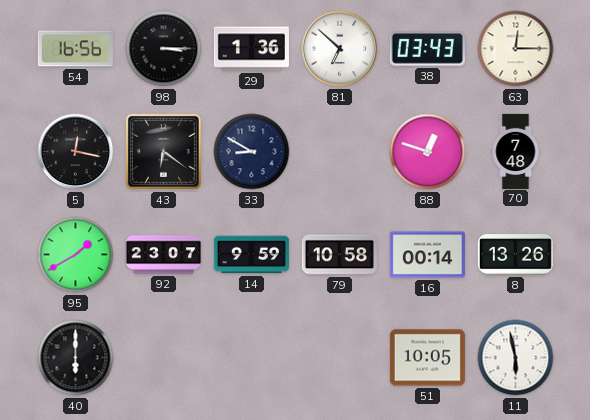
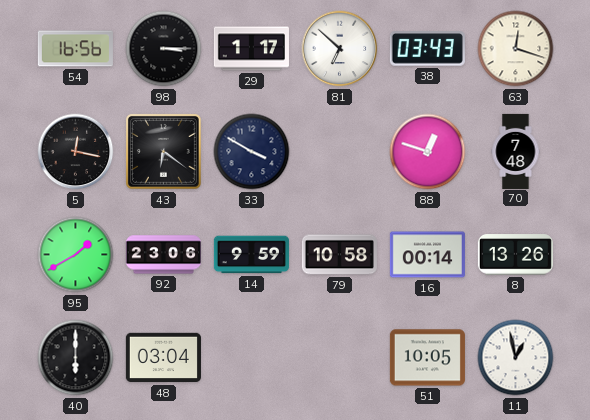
29: 1:36 -> 1:17 (251, 49)
63: 12:15 -> 12:18 (516, 49)
33: 8:50 -> 3:50 (252, 152)
92: 23:07 -> 23:06 (163, 255)
48: none -> 03:04 (163, 358)
11: 5:58 -> 12:58 (516, 358)
